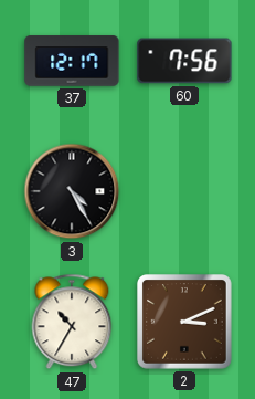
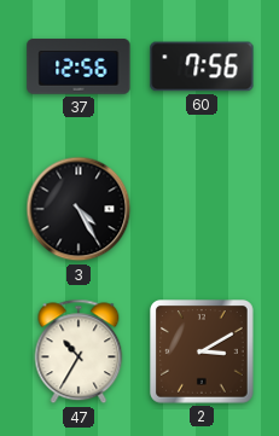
37: 12:17 -> 12:56 (79, 66)
2: 3:11 -> 3:10 (203, 353)
